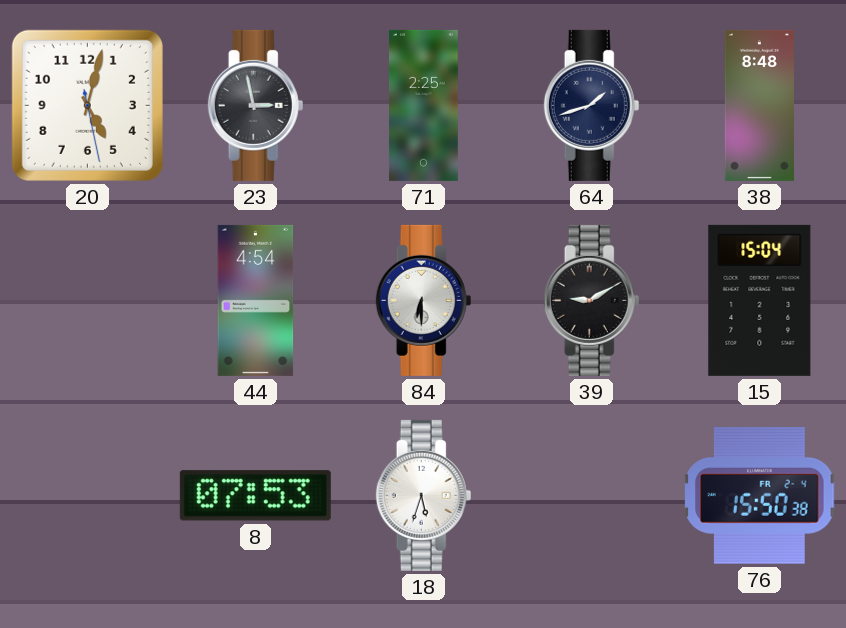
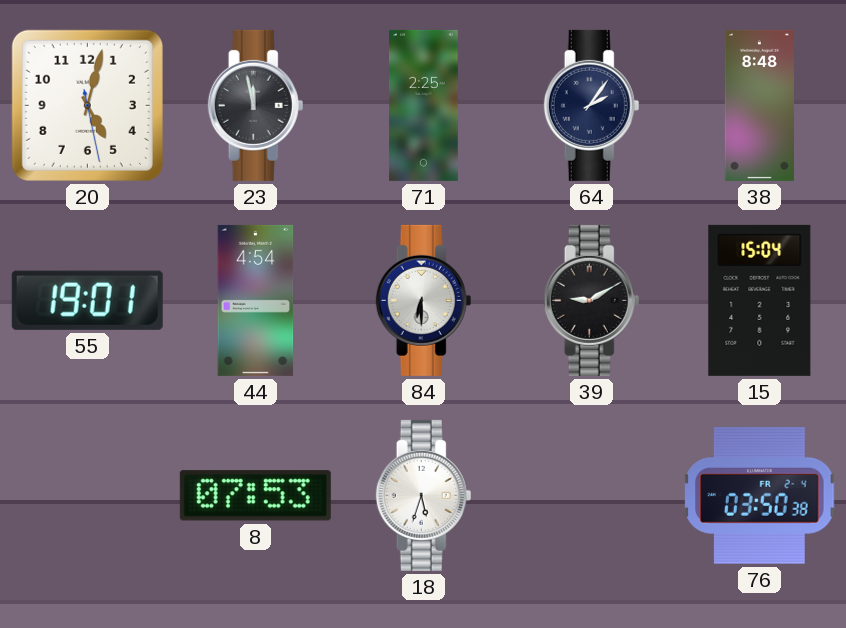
23: 2:58 -> 11:58 (256, 105)
64: 1:42 -> 2:06 (592, 105)
55: none -> 19:01 (87, 300)
76: 15:50 -> 03:50 (760, 495)
